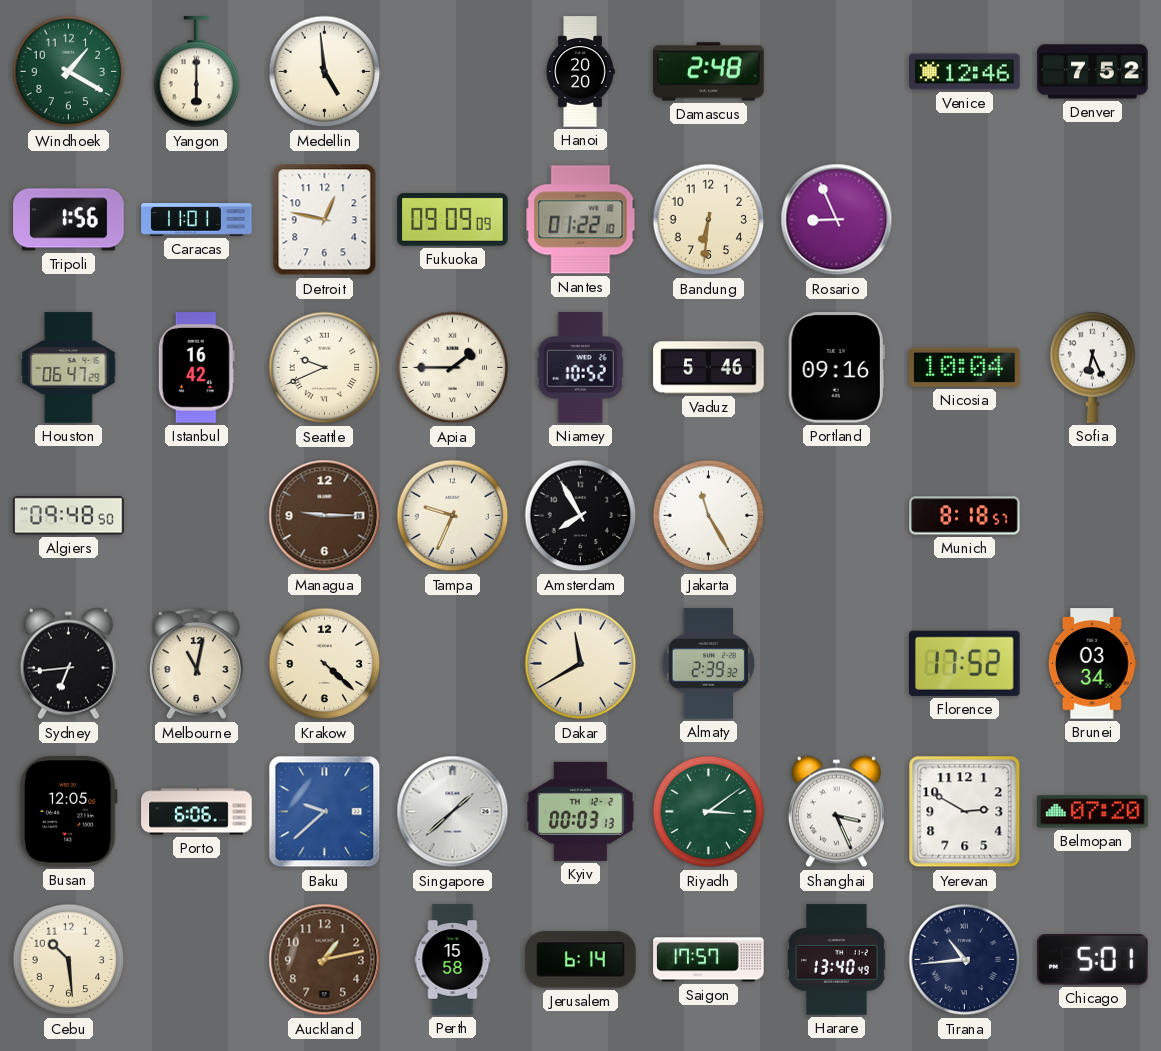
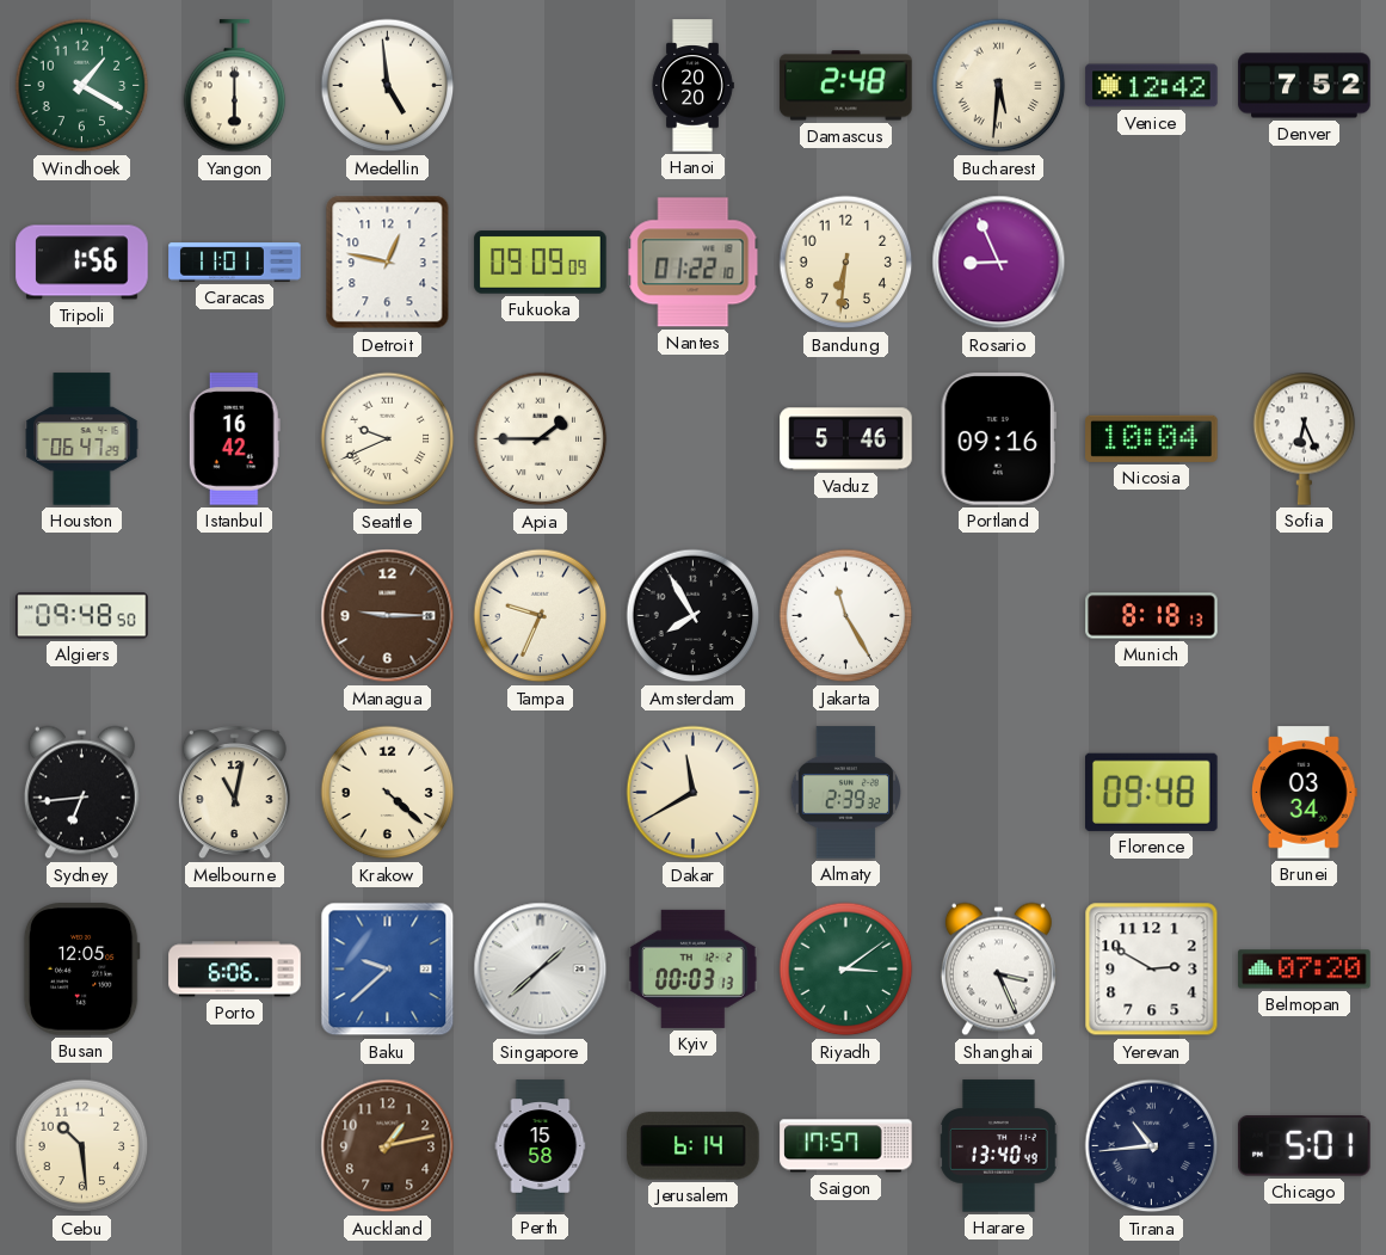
Bucharest: none -> 5:31 (999, 86)
Venice: 12:46 -> 12:42 (1152, 86)
Niamey: 10:52 -> none (580, 368)
Munich: 8:18:57 -> 8:18:13 (1152, 616)
Florence: 17:52 -> 09:48 (1152, 792)
